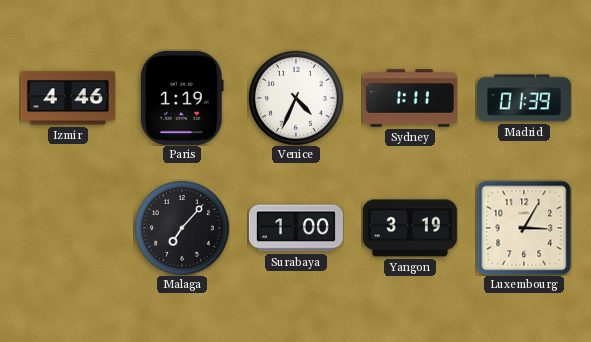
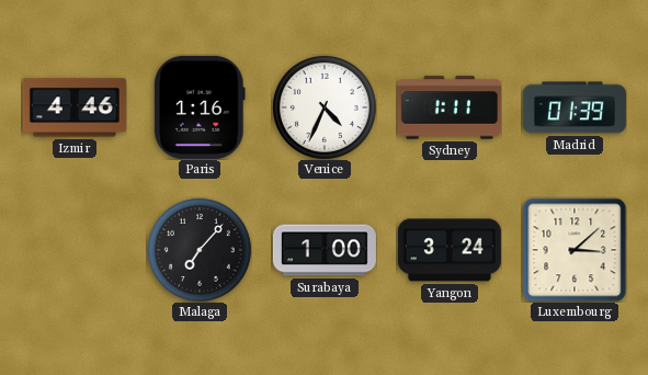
Paris: 1:19 -> 1:16 (200, 107)
Yangon: 3:19 -> 3:24 (450, 250)
Luxembourg: 3:05 -> 3:08 (575, 250)
